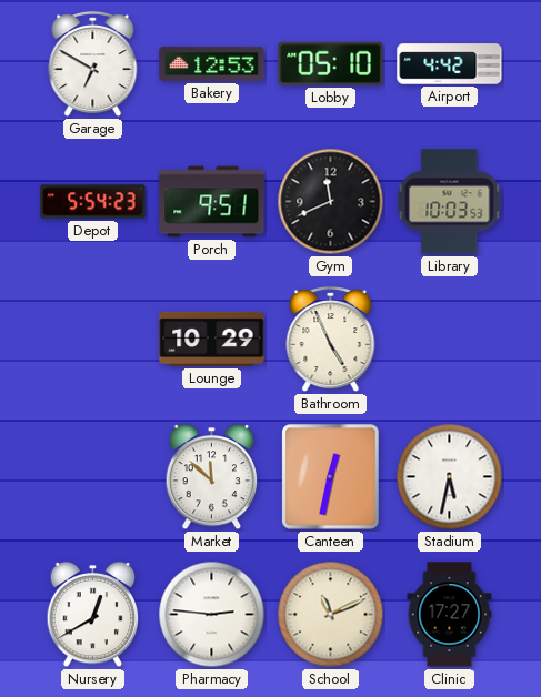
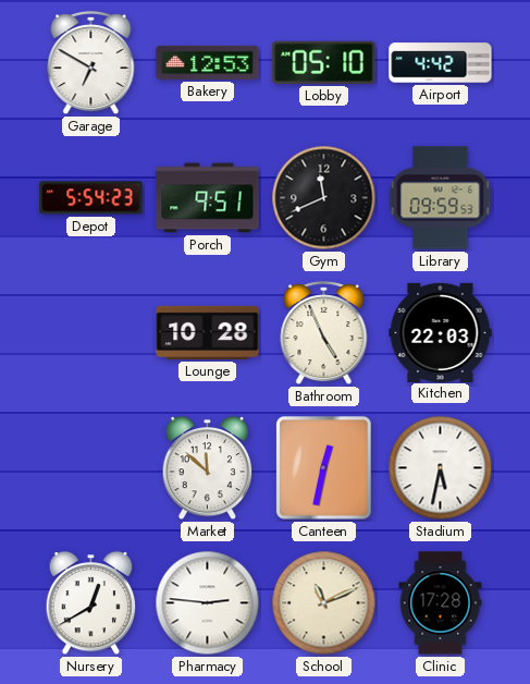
Library: 10:03 -> 09:59 (441, 198)
Lounge: 10:29 -> 10:28 (208, 332)
Kitchen: none -> 22:03 (441, 332)
Clinic: 17:27 -> 17:28 (441, 603)
